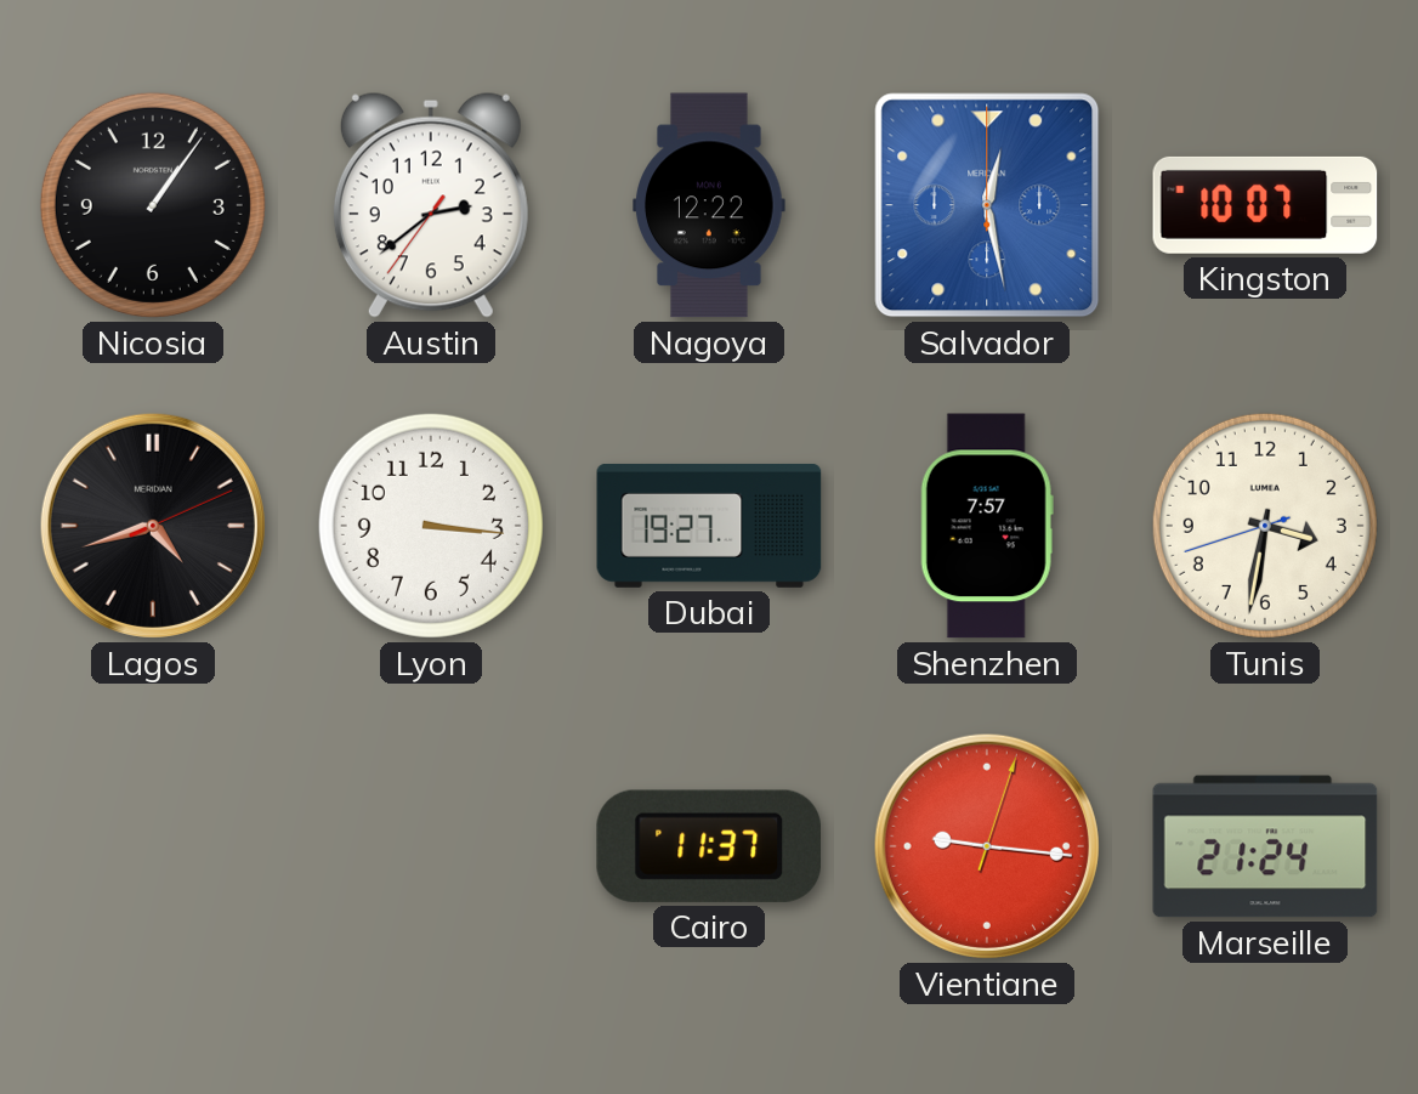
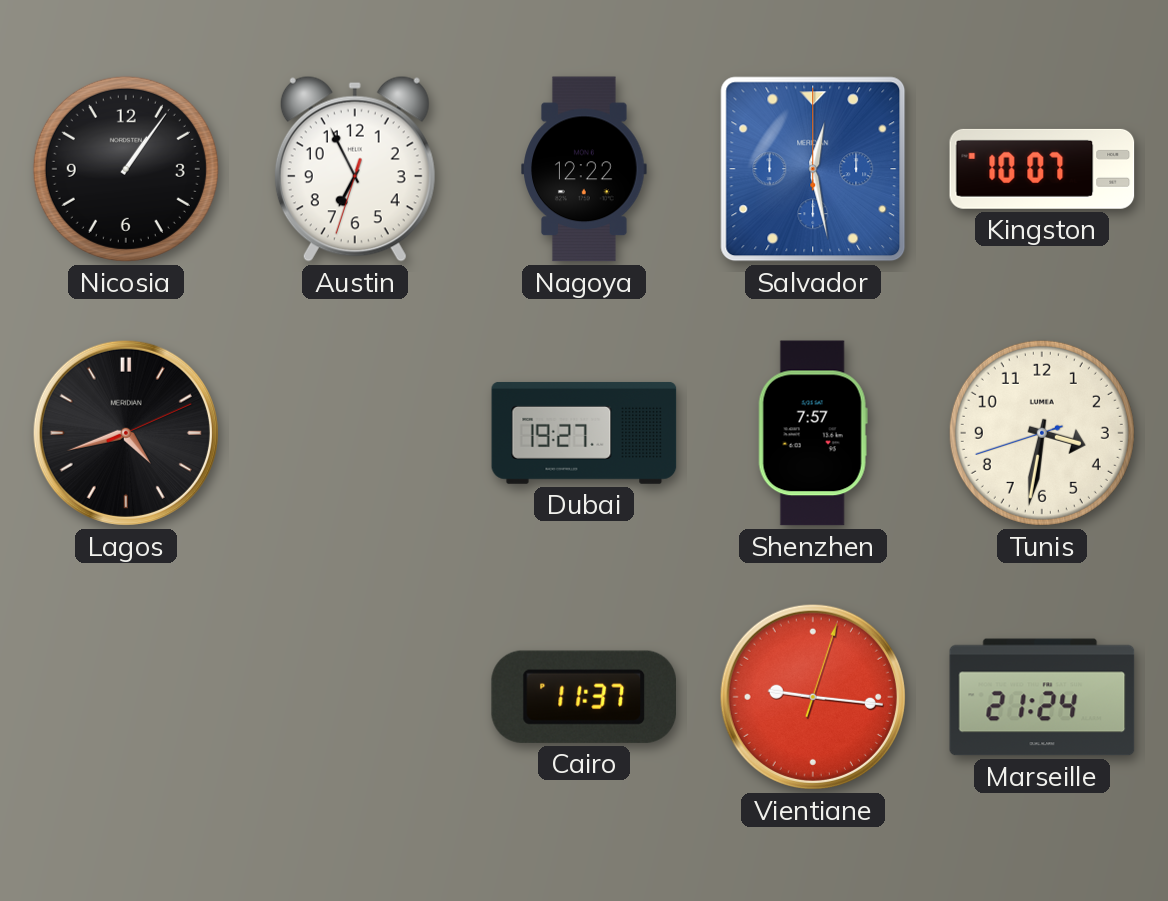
Austin: 2:38 -> 6:55 (355, 169)
Lyon: 3:16 -> none (431, 526)
